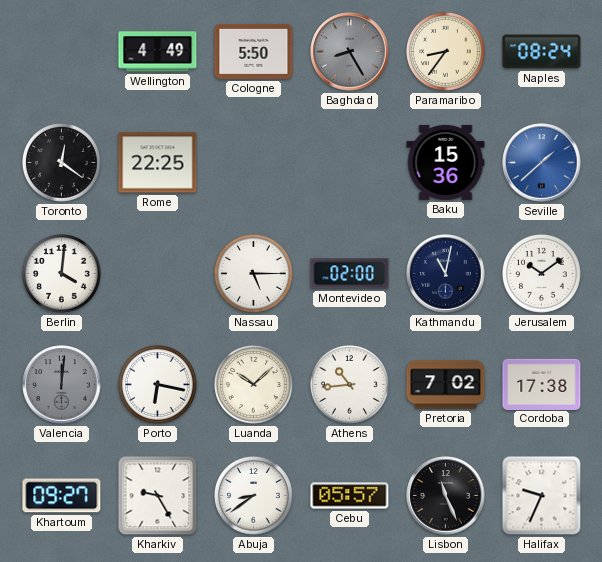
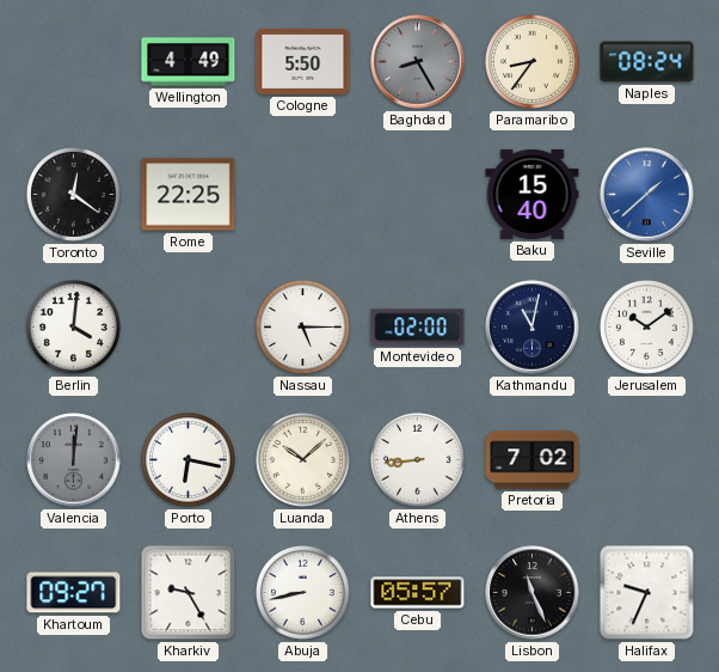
Baku: 15:36 -> 15:40 (533, 194)
Athens: 10:44 -> 8:44 (417, 459)
Cordoba: 17:38 -> none (542, 384)
Abuja: 8:39 -> 8:43 (302, 592)
